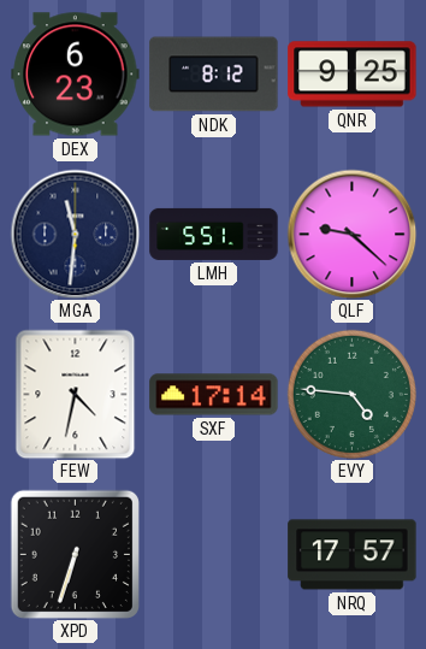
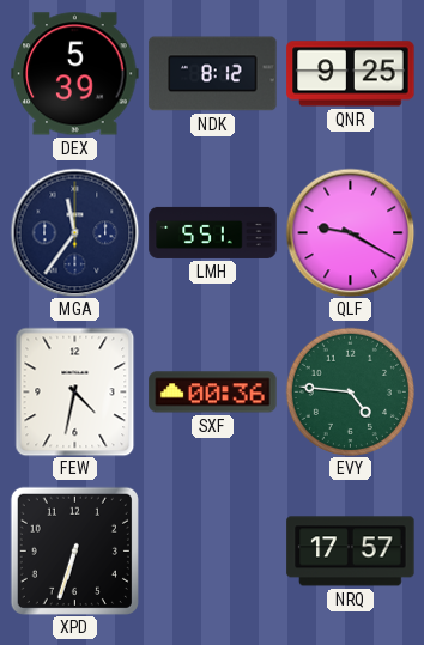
DEX: 6:23 -> 5:39 (75, 74)
MGA: 11:31 -> 11:36 (74, 232)
QLF: 9:22 -> 9:20 (350, 232)
SXF: 17:14 -> 00:36 (213, 393)
